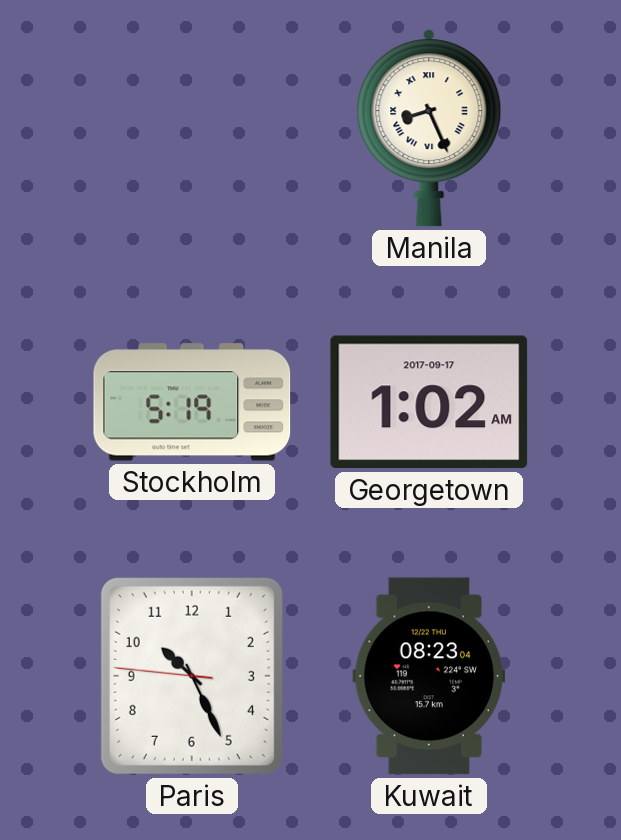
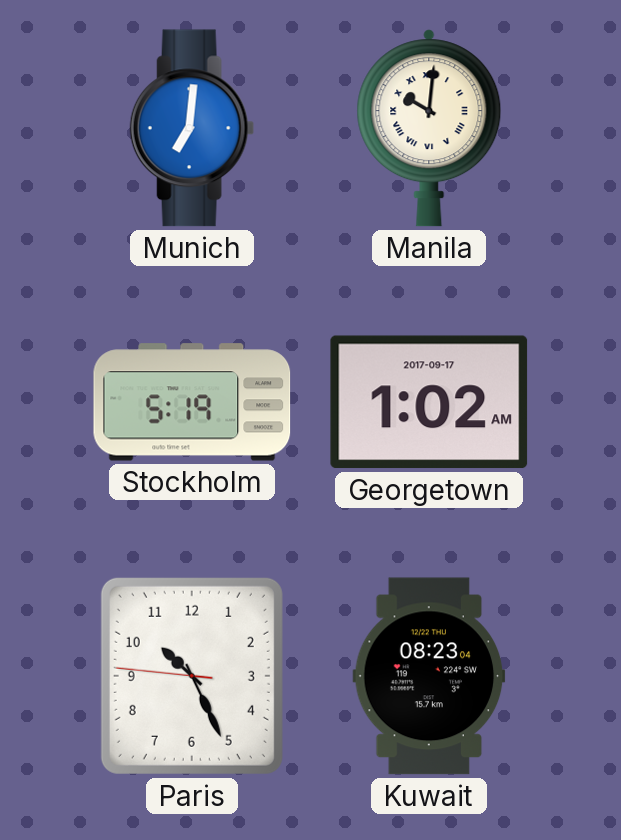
Munich: none -> 7:01 (192, 128)
Manila: 8:26 -> 10:01 (429, 128)
